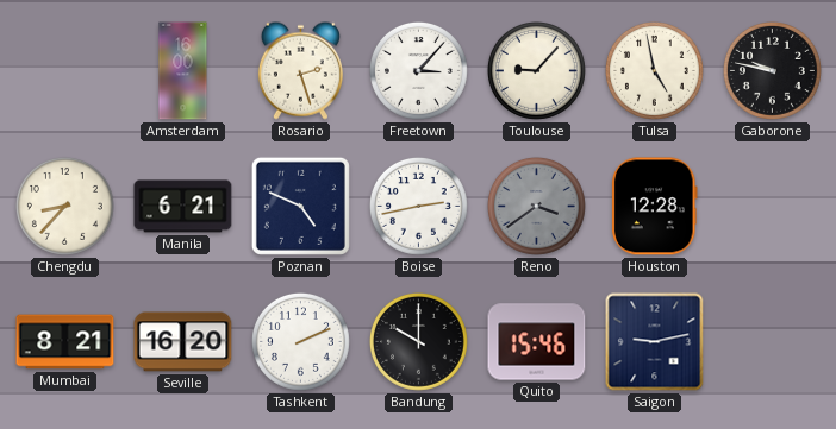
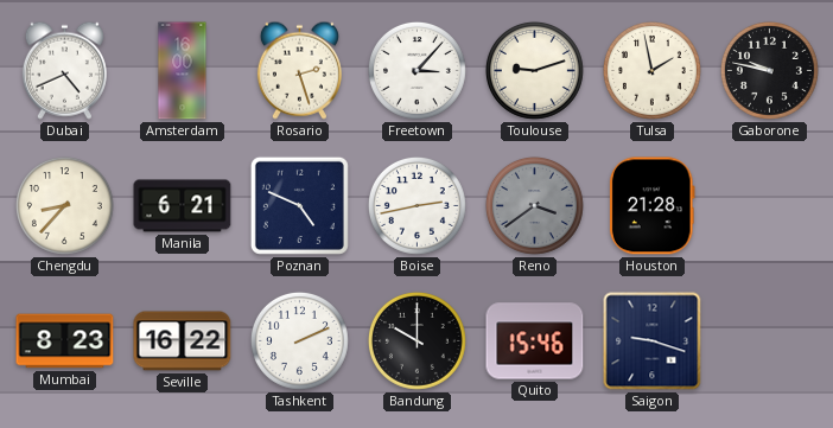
Dubai: none -> 4:41 (64, 70)
Toulouse: 9:07 -> 9:12 (534, 70)
Tulsa: 4:58 -> 1:58 (651, 70)
Houston: 12:28 -> 21:28 (651, 206)
Mumbai: 8:21 -> 8:23 (65, 341)
Seville: 16:20 -> 16:22 (183, 341)
Saigon: 9:13 -> 9:18 (653, 341)
